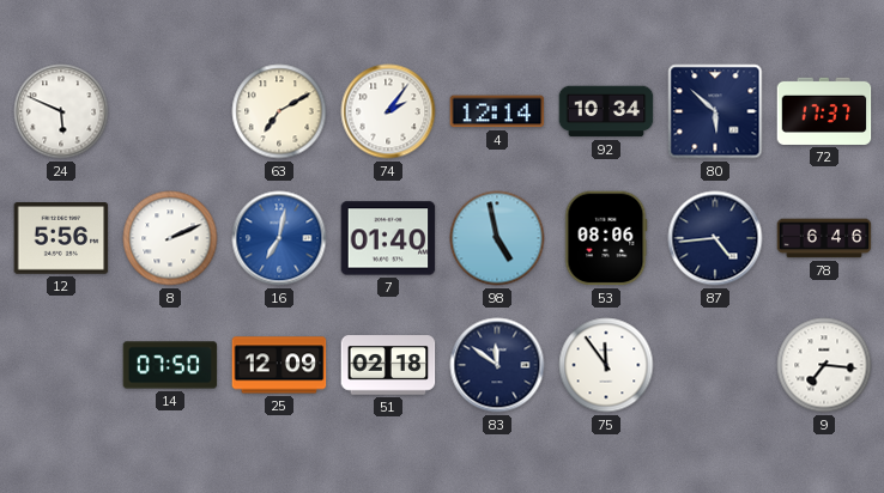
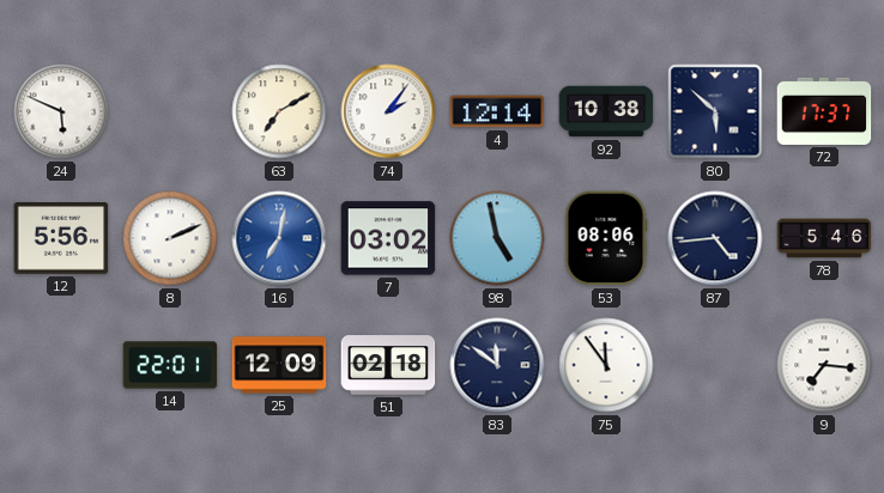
92: 10:34 -> 10:38 (606, 111)
7: 01:40 -> 03:02 (388, 238)
78: 6:46 -> 5:46 (824, 238)
14: 07:50 -> 22:01 (170, 365)
